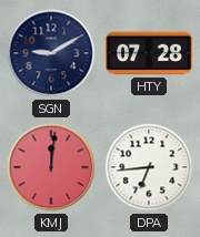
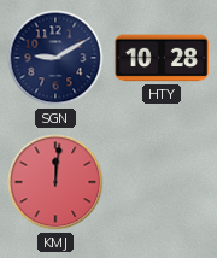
HTY: 07:28 -> 10:28 (162, 58)
DPA: 6:44 -> none (149, 167)
